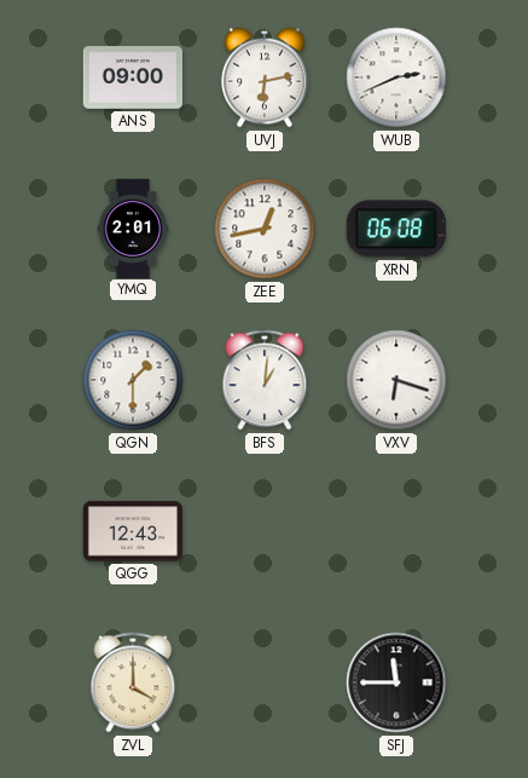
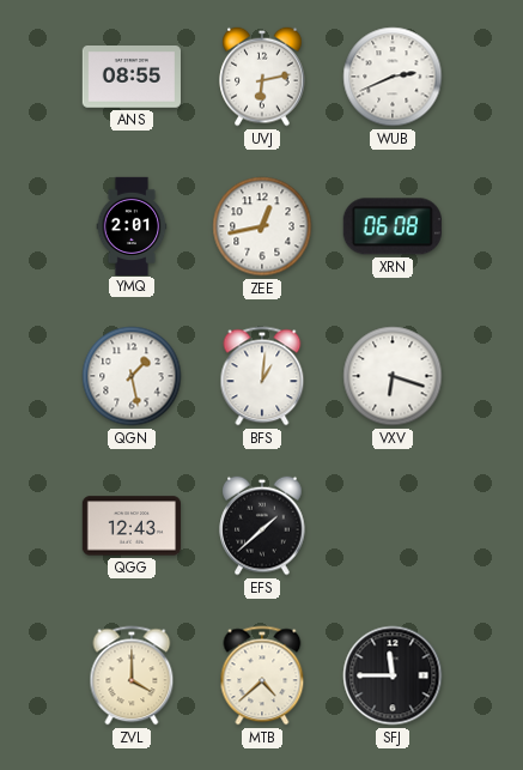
ANS: 09:00 -> 08:55 (132, 77)
QGN: 1:30 -> 1:28 (132, 376)
EFS: none -> 1:38 (262, 526)
MTB: none -> 4:38 (262, 675)
